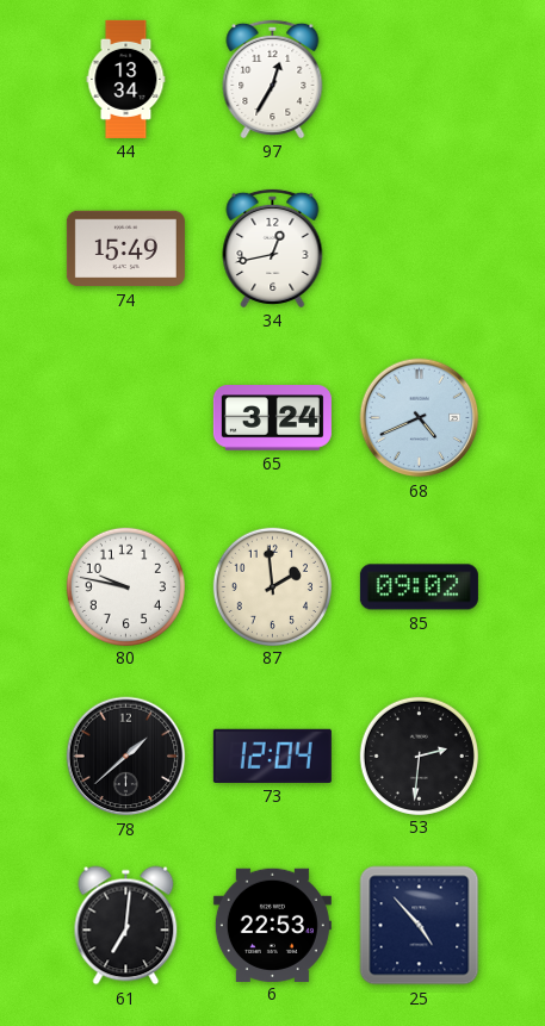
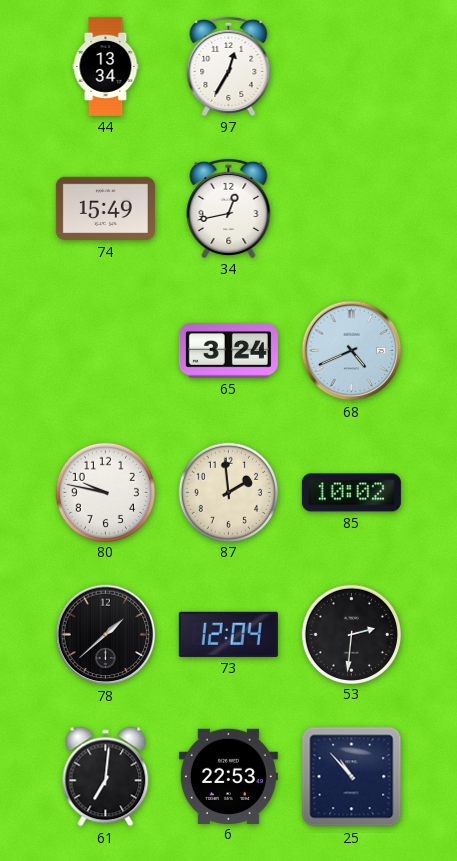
85: 09:02 -> 10:02 (351, 493)
25: 4:53 -> 10:53 (352, 777)
